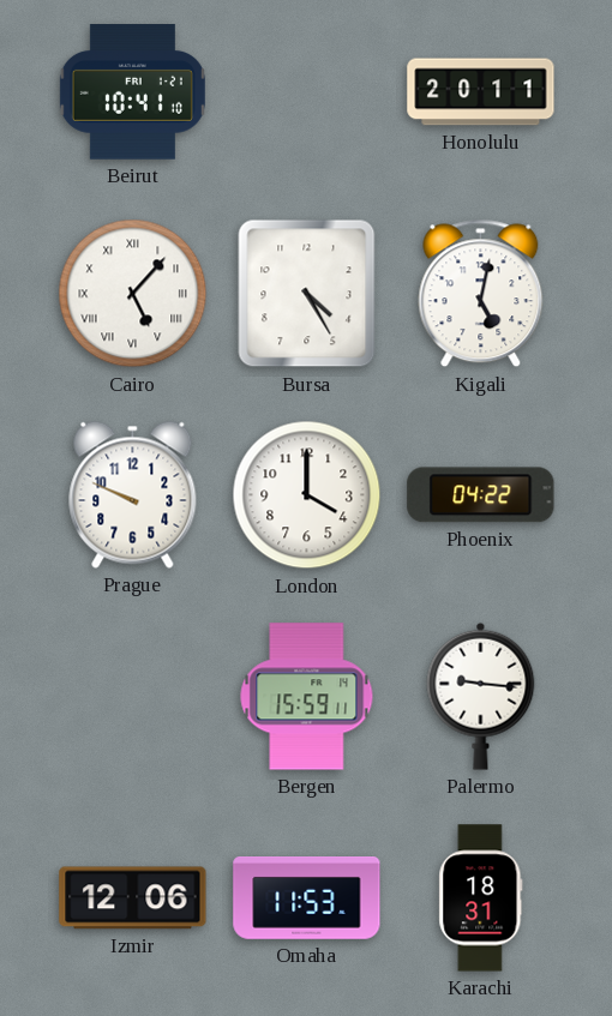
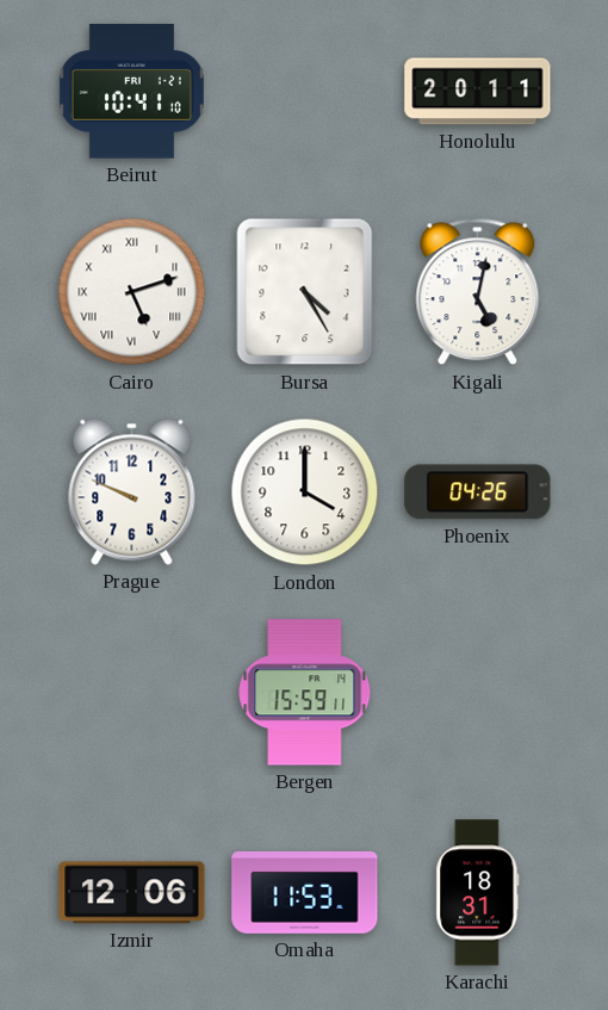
Cairo: 5:07 -> 5:12 (132, 292)
Phoenix: 04:22 -> 04:26 (478, 492)
Palermo: 9:16 -> none (481, 696)
